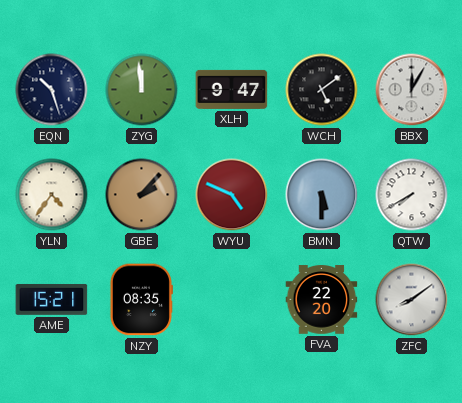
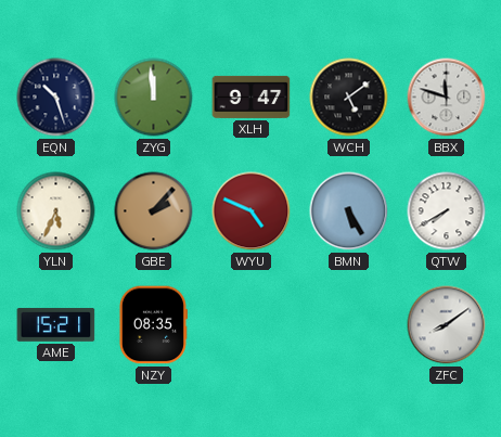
BBX: 12:05 -> 11:48 (447, 98)
YLN: 4:36 -> 5:34 (56, 211)
BMN: 5:30 -> 5:25 (349, 211)
FVA: 22:20 -> none (322, 300)
